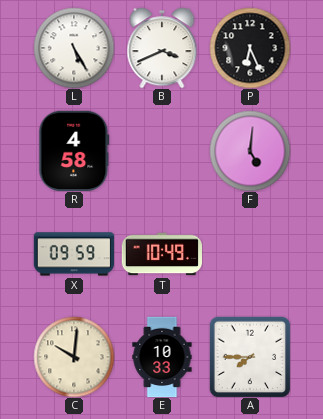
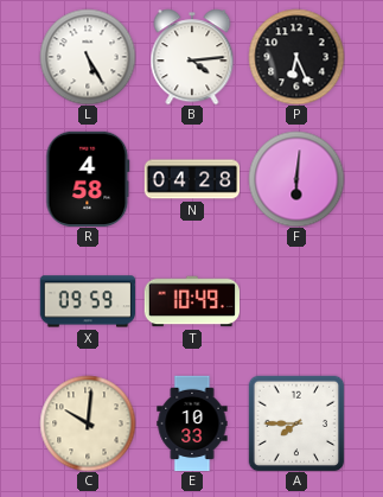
B: 3:41 -> 4:14 (192, 57)
N: none -> 04:28 (192, 179)
F: 5:01 -> 6:01 (296, 179)
